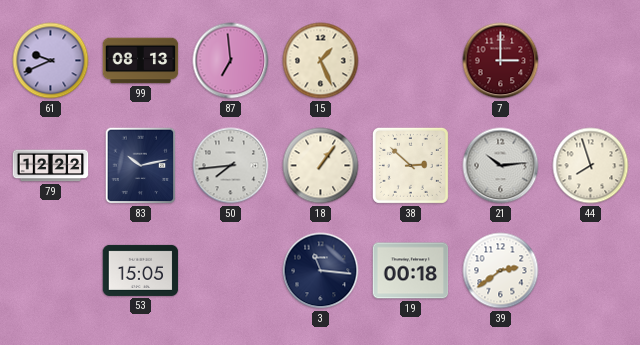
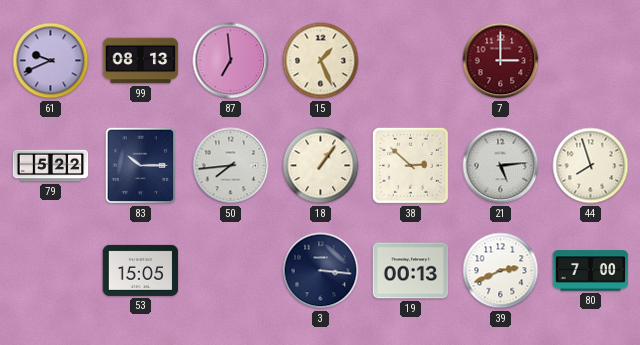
79: 12:22 -> 5:22 (51, 166)
83: 10:13 -> 10:15 (141, 166)
21: 10:14 -> 5:14 (501, 166)
3: 11:16 -> 3:16 (321, 271)
19: 00:18 -> 00:13 (411, 271)
39: 2:39 -> 2:41 (501, 271)
80: none -> 7:00 (591, 271)
